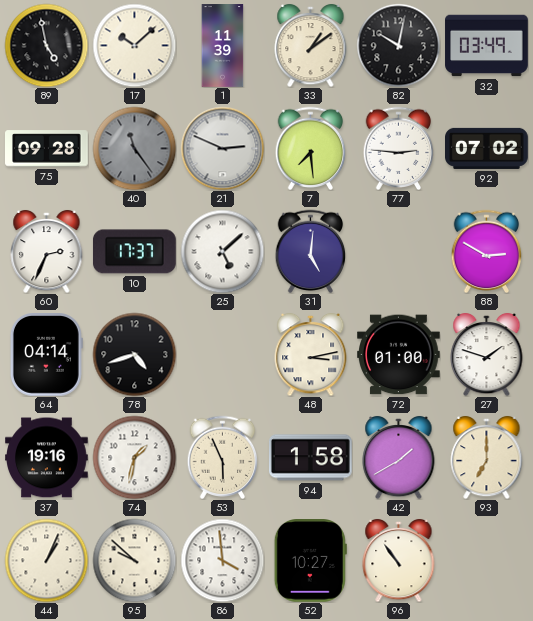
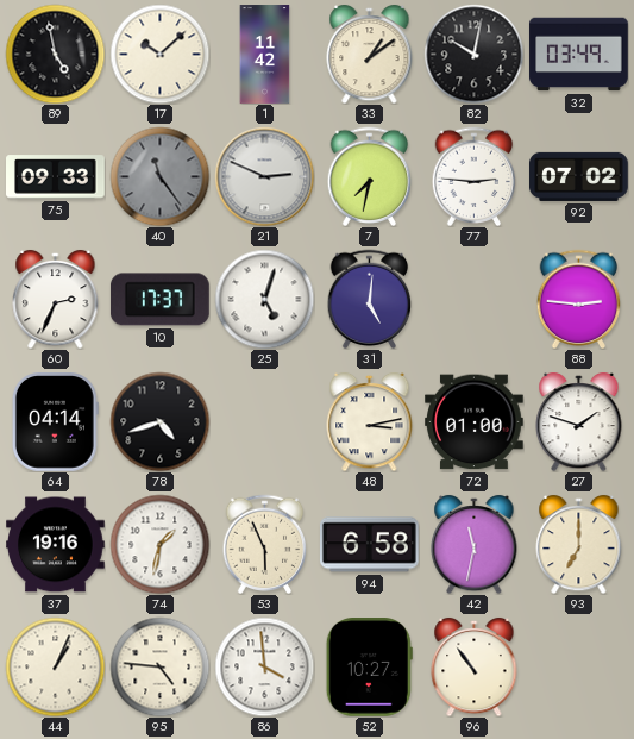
1: 11:39 -> 11:42 (265, 55)
75: 09:28 -> 09:33 (56, 177)
7: 7:29 -> 7:32 (370, 176)
25: 5:08 -> 5:03 (264, 299)
88: 2:50 -> 2:46 (579, 299)
94: 1:58 -> 6:58 (369, 545)
42: 1:40 -> 11:32 (475, 544)
95: 9:52 -> 4:46 (159, 666)
